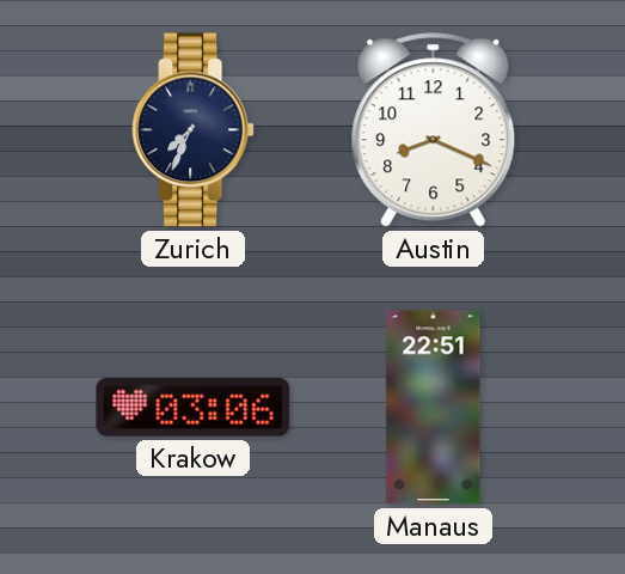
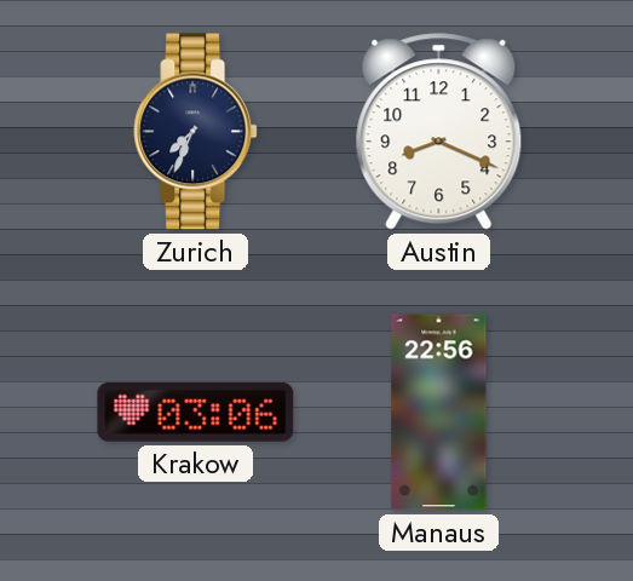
Manaus: 22:51 -> 22:56 (439, 413)
